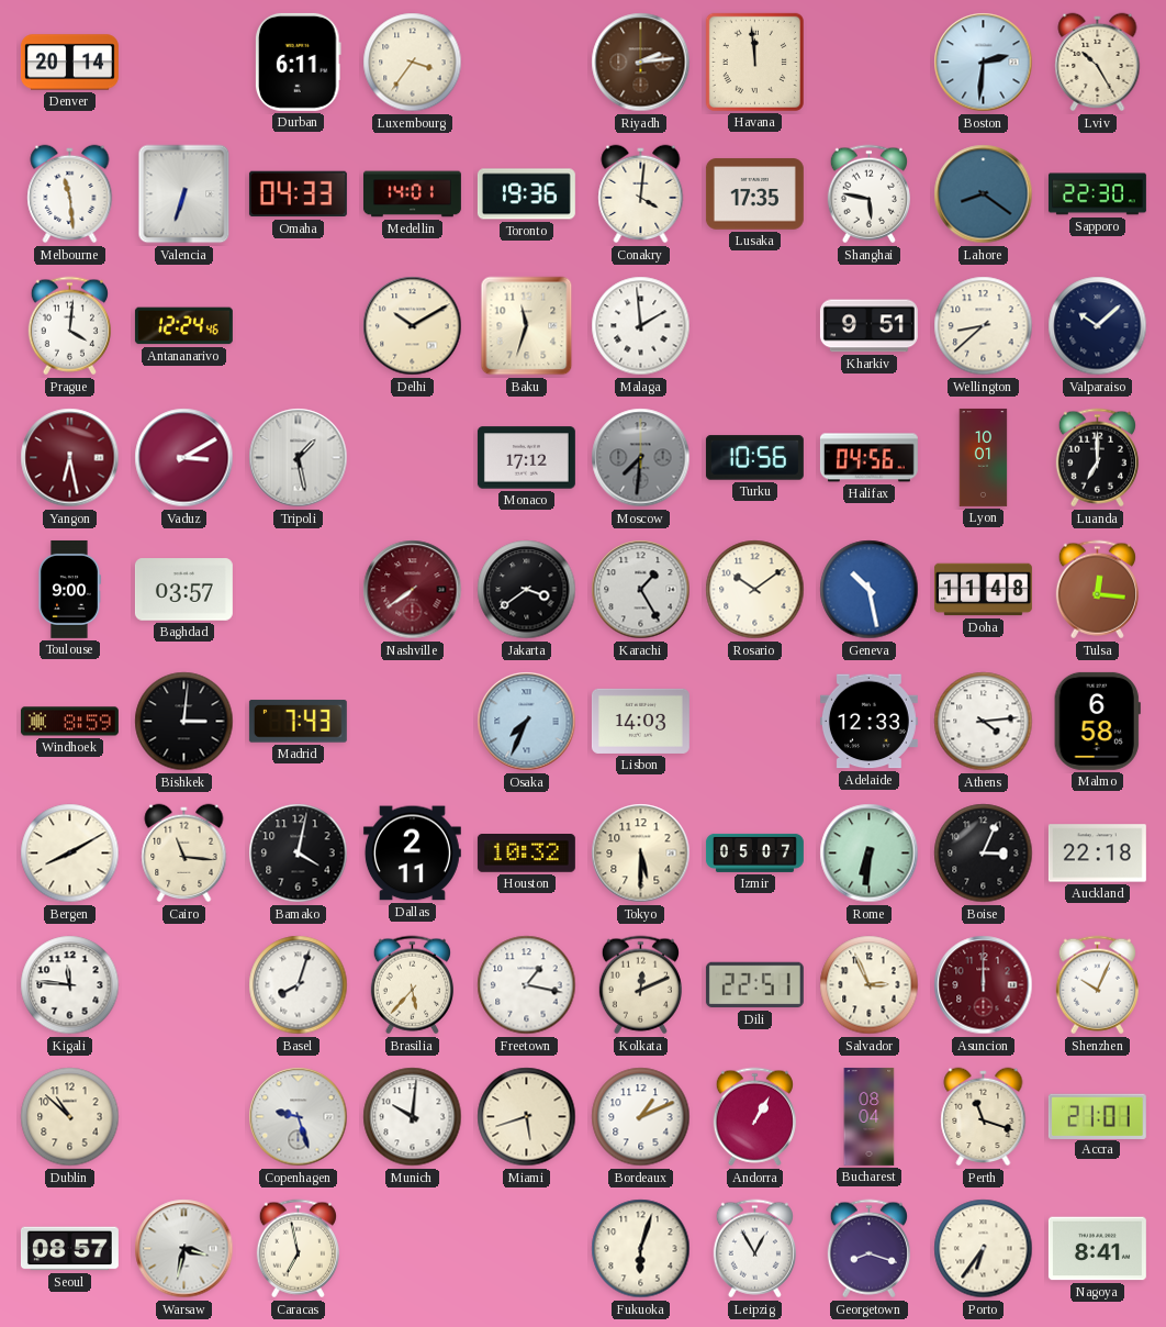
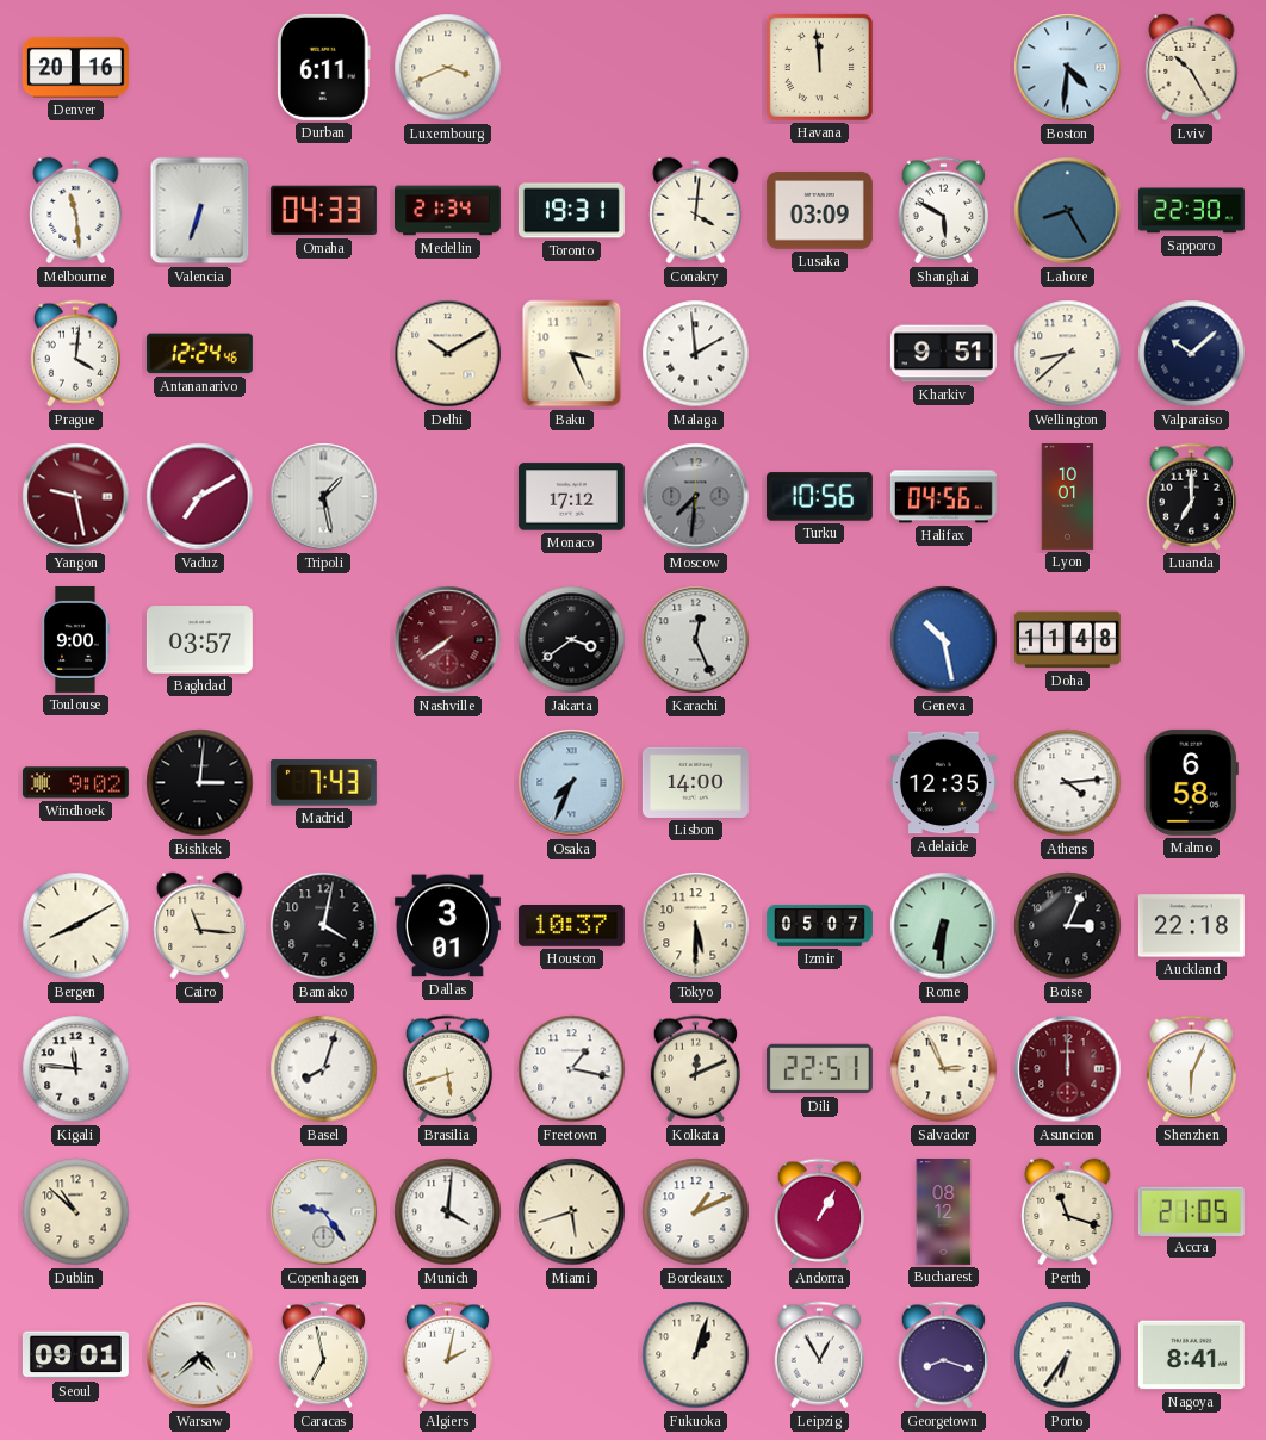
Denver: 20:14 -> 20:16 (75, 68)
Luxembourg: 3:36 -> 3:41 (448, 68)
Riyadh: 2:14 -> none (641, 63)
Boston: 2:31 -> 4:31 (1068, 68)
Medellin: 14:01 -> 21:34 (447, 211)
Toronto: 19:36 -> 19:31 (571, 211)
Lusaka: 17:35 -> 03:09 (819, 211)
Shanghai: 5:47 -> 5:50 (943, 211)
Lahore: 8:21 -> 8:25 (1068, 211)
Baku: 11:33 -> 3:26 (572, 354)
Yangon: 6:28 -> 9:28 (76, 497)
Vaduz: 3:10 -> 7:10 (200, 497)
Karachi: 1:25 -> 12:26 (696, 640)
Rosario: 10:09 -> none (755, 590)
Tulsa: 12:16 -> none (1097, 590)
Windhoek: 8:59 -> 9:02 (75, 783)
Lisbon: 14:03 -> 14:00 (695, 782)
Adelaide: 12:33 -> 12:35 (943, 783)
Dallas: 2:11 -> 3:01 (447, 926)
Houston: 10:32 -> 10:37 (571, 926)
Brasilia: 5:37 -> 5:42 (447, 1069)
Shenzhen: 10:04 -> 6:04 (1191, 1069)
Copenhagen: 9:27 -> 9:24 (324, 1212)
Munich: 10:01 -> 4:01 (448, 1212)
Bucharest: 08:04 -> 08:12 (944, 1211)
Accra: 21:01 -> 21:05 (1191, 1211)
Seoul: 08:57 -> 09:01 (75, 1355)
Warsaw: 3:32 -> 4:38 (200, 1355)
Algiers: none -> 2:02 (447, 1355)
Fukuoka: 6:03 -> 1:03 (696, 1355)
